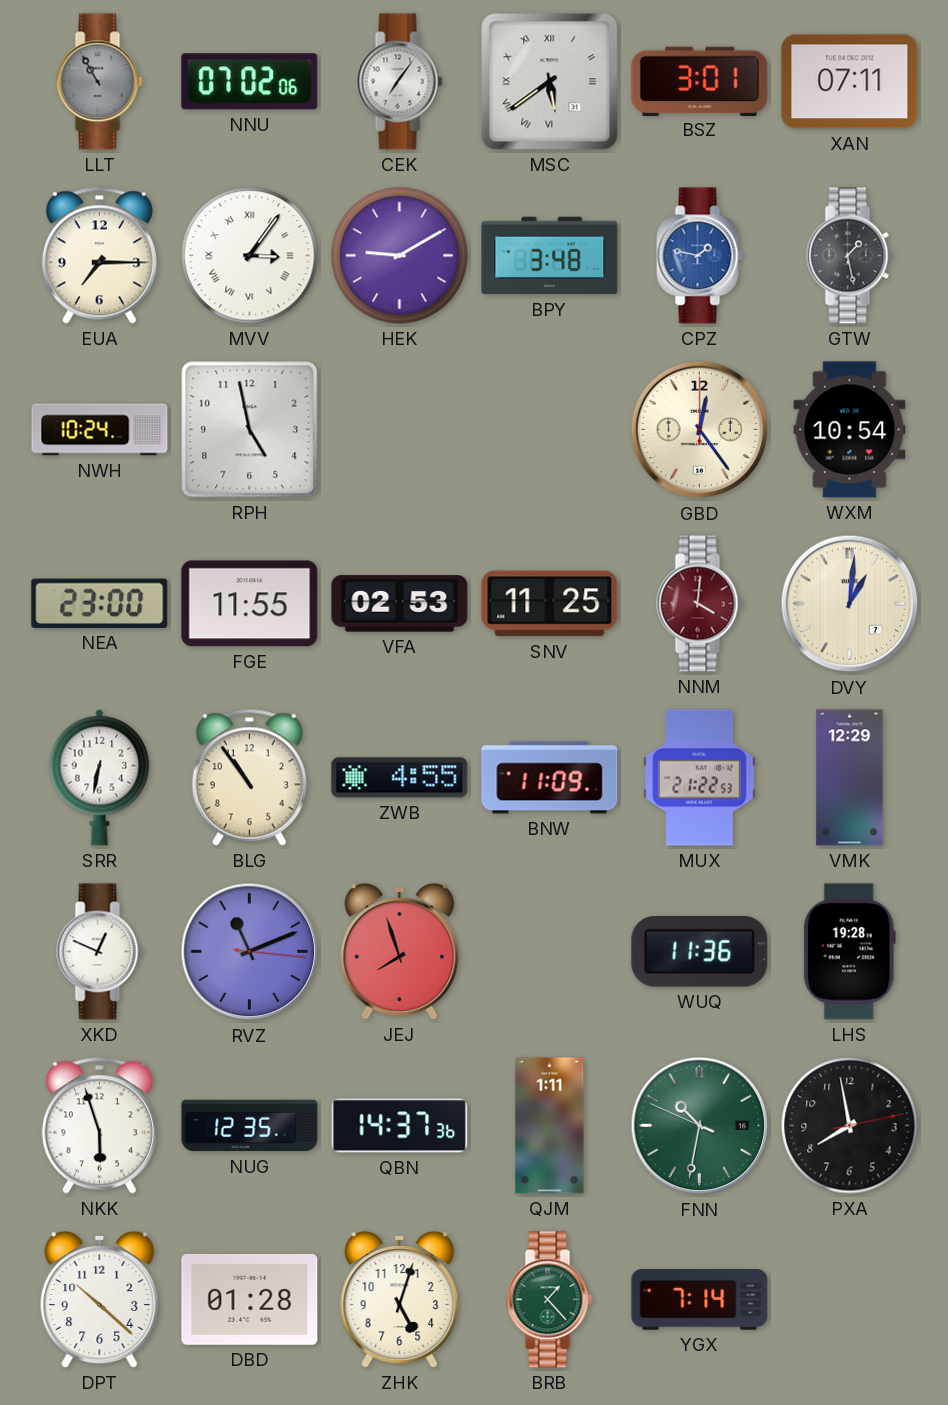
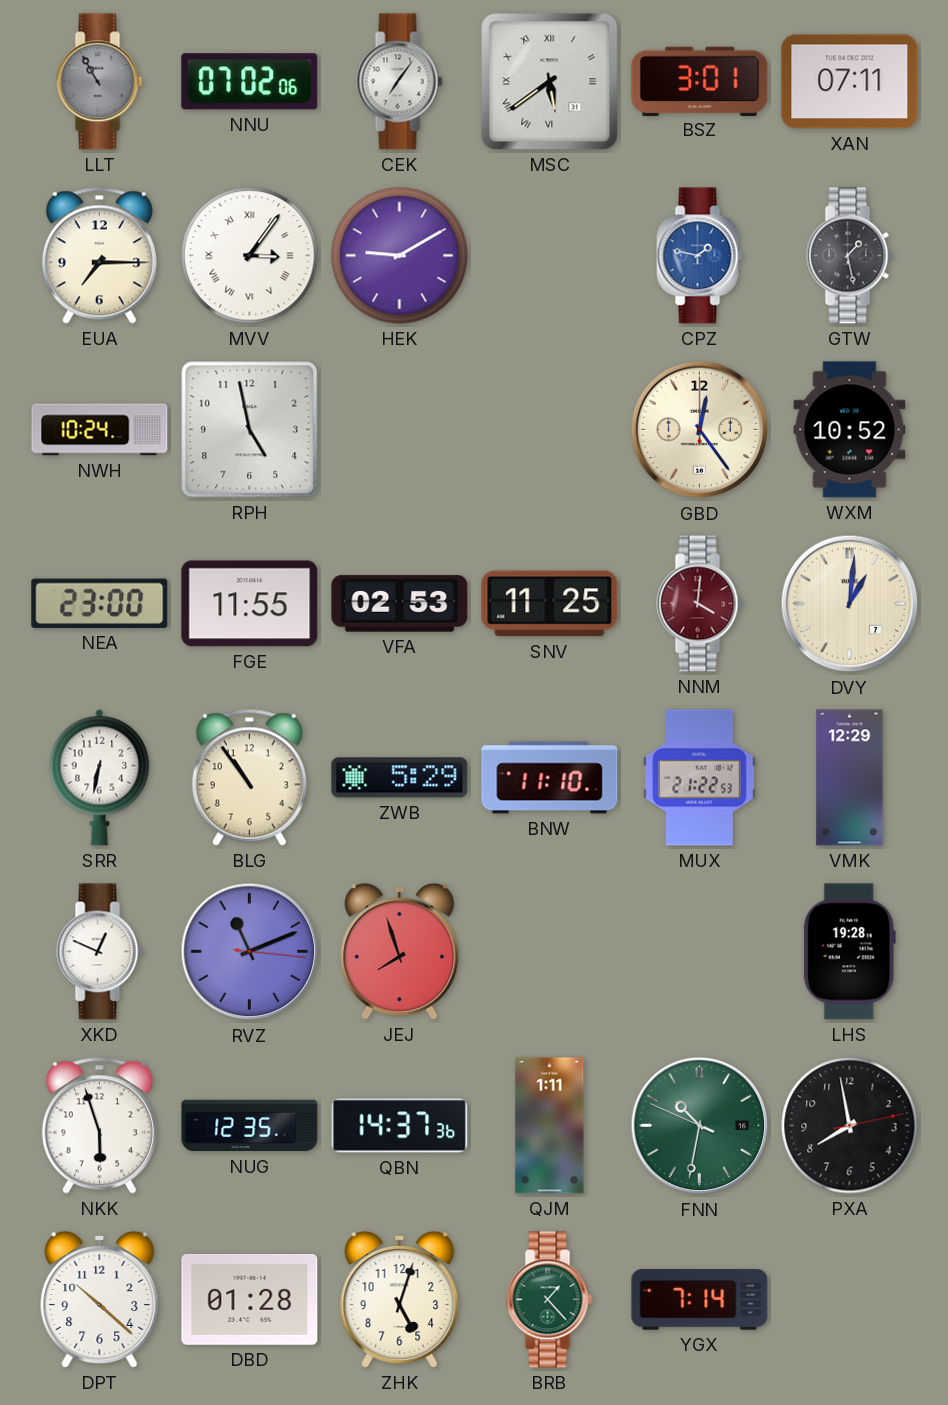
BPY: 3:48 -> none (550, 256)
WXM: 10:54 -> 10:52 (850, 430)
ZWB: 4:55 -> 5:29 (400, 778)
BNW: 11:09 -> 11:10 (550, 778)
WUQ: 11:36 -> none (700, 952)
